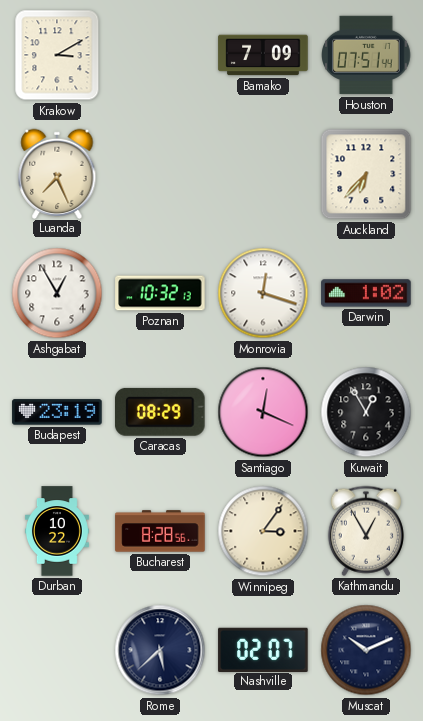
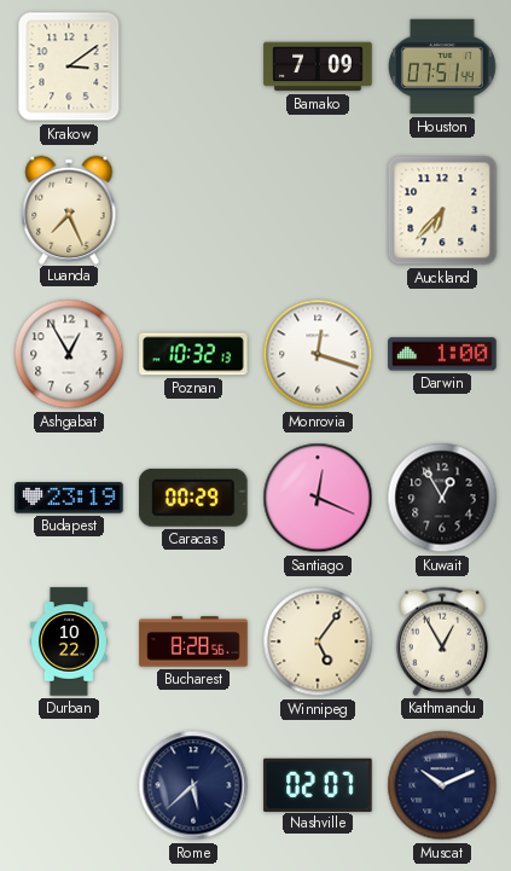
Krakow: 3:10 -> 3:09 (69, 66)
Darwin: 1:02 -> 1:00 (442, 354)
Caracas: 08:29 -> 00:29 (194, 498)
Winnipeg: 3:06 -> 5:06 (318, 641)
